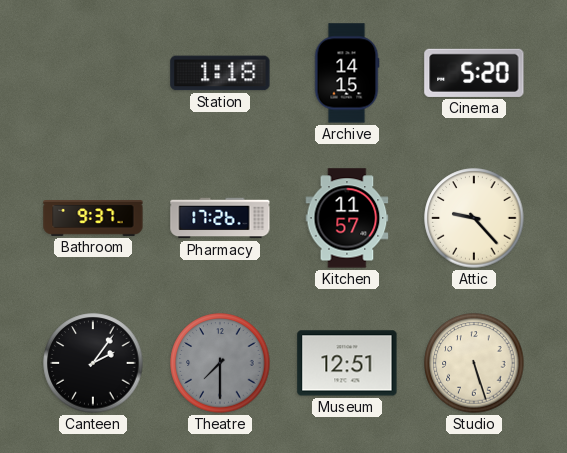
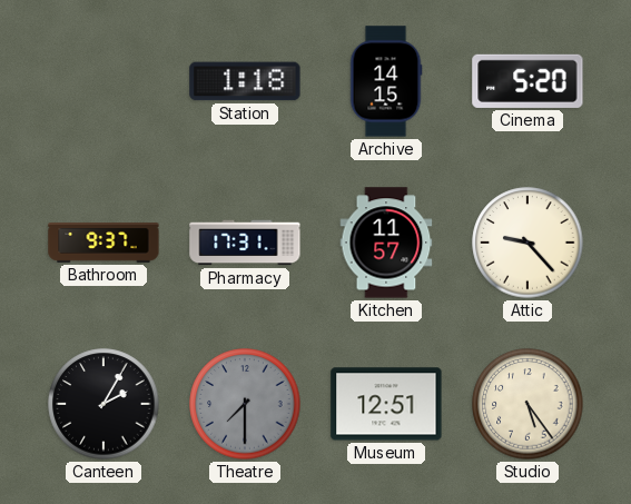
Pharmacy: 17:26 -> 17:31 (245, 243)
Canteen: 2:06 -> 2:05 (103, 404)
Studio: 5:27 -> 5:24 (528, 404)
